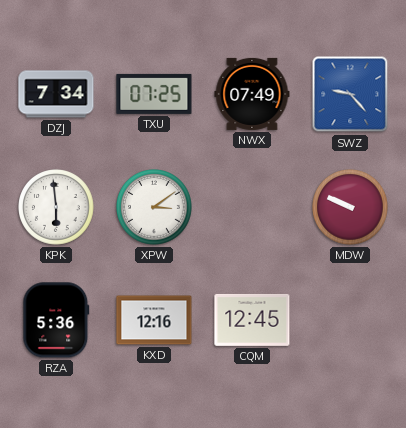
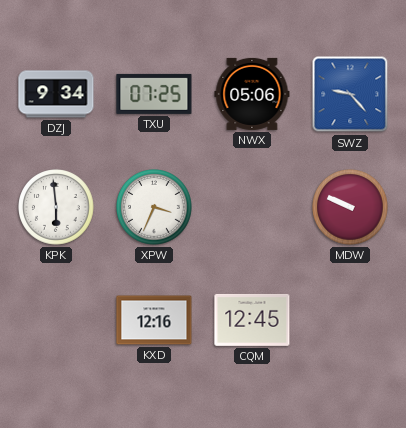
DZJ: 7:34 -> 9:34 (56, 94)
NWX: 07:49 -> 05:06 (252, 94)
XPW: 3:09 -> 3:34 (154, 207)
RZA: 5:36 -> none (56, 320)
